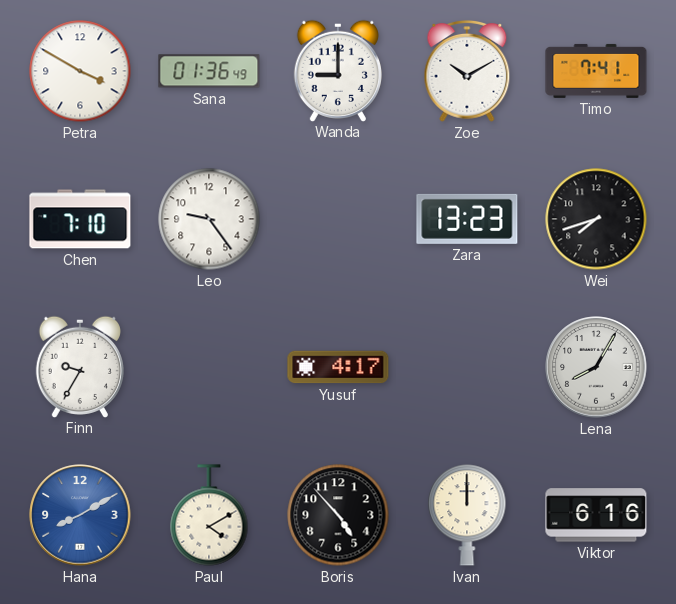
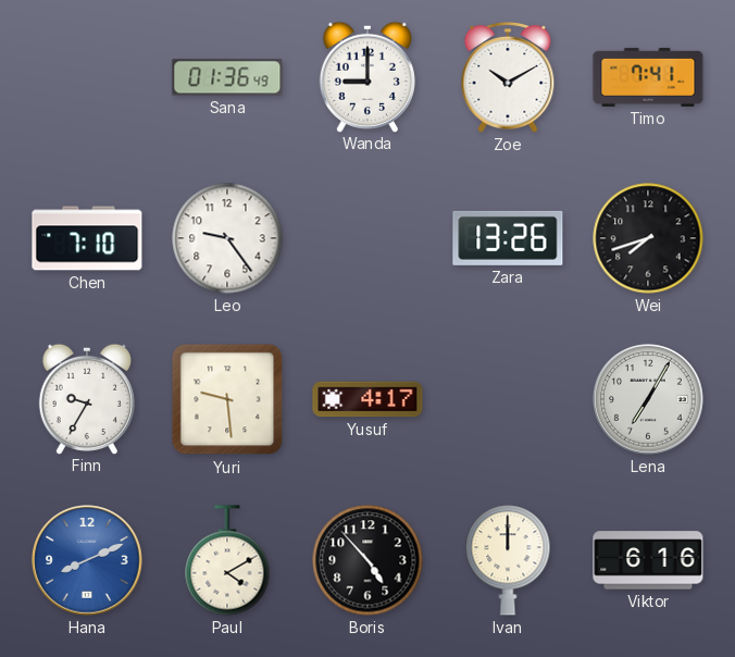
Petra: 3:50 -> none (80, 71)
Zara: 13:23 -> 13:26 (508, 238)
Yuri: none -> 9:29 (227, 399)
Lena: 8:05 -> 7:05 (648, 399)
Hana: 8:10 -> 8:11 (87, 560)
